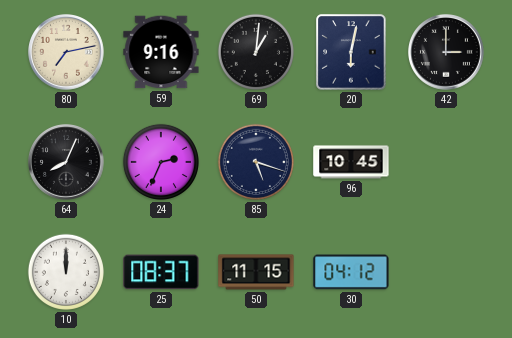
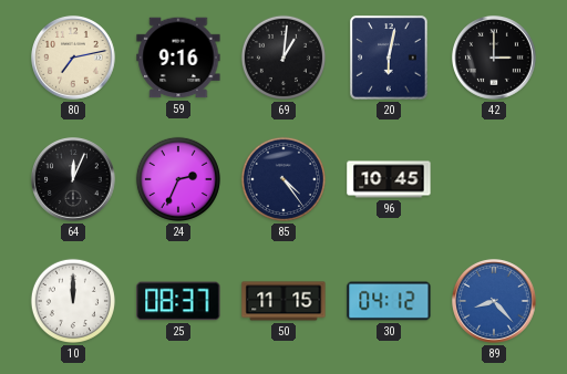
64: 8:04 -> 12:04 (74, 180)
85: 5:18 -> 4:24 (283, 179)
89: none -> 8:23 (495, 302)
